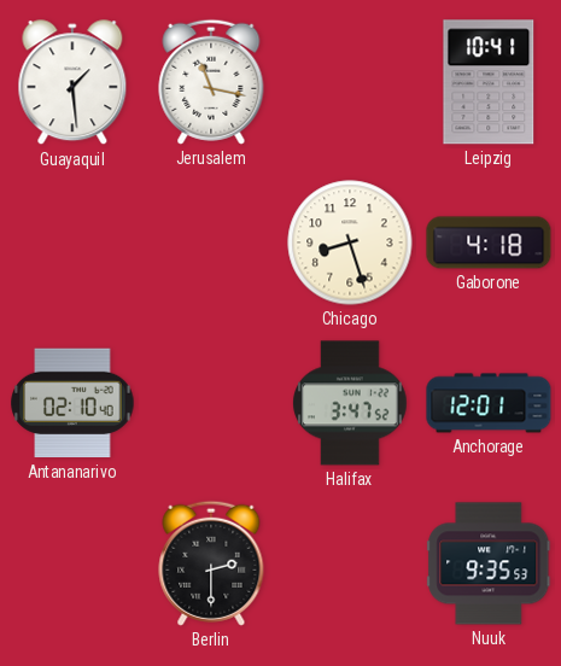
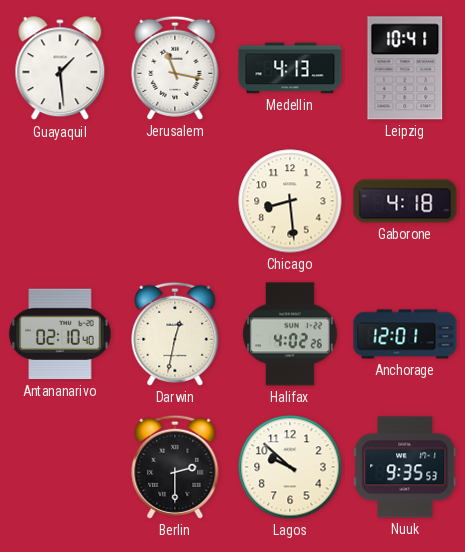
Medellin: none -> 4:13 (290, 68)
Chicago: 8:27 -> 8:29 (290, 201)
Darwin: none -> 12:32 (175, 334)
Halifax: 3:47 -> 4:02 (290, 334)
Lagos: none -> 9:52 (290, 467)
